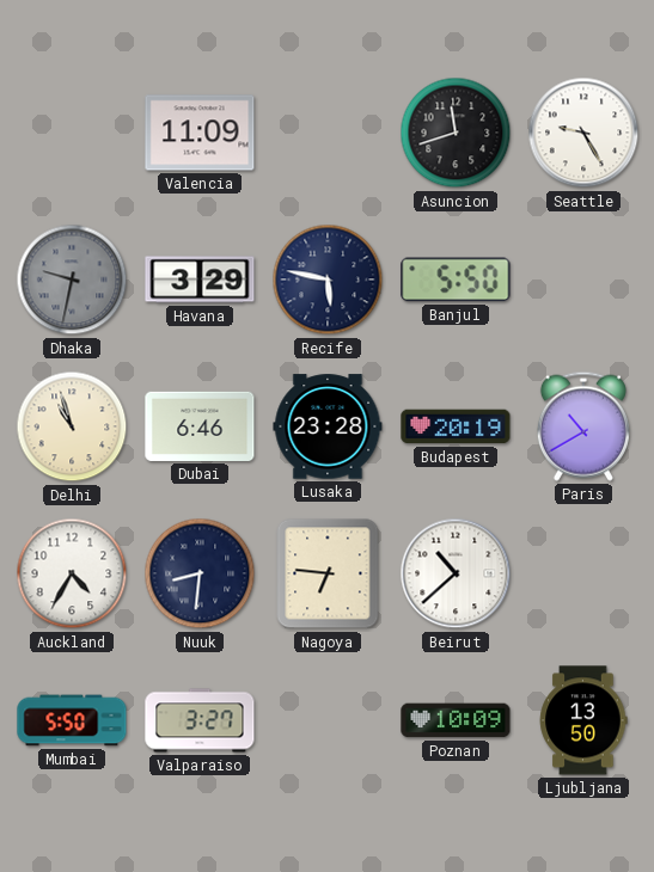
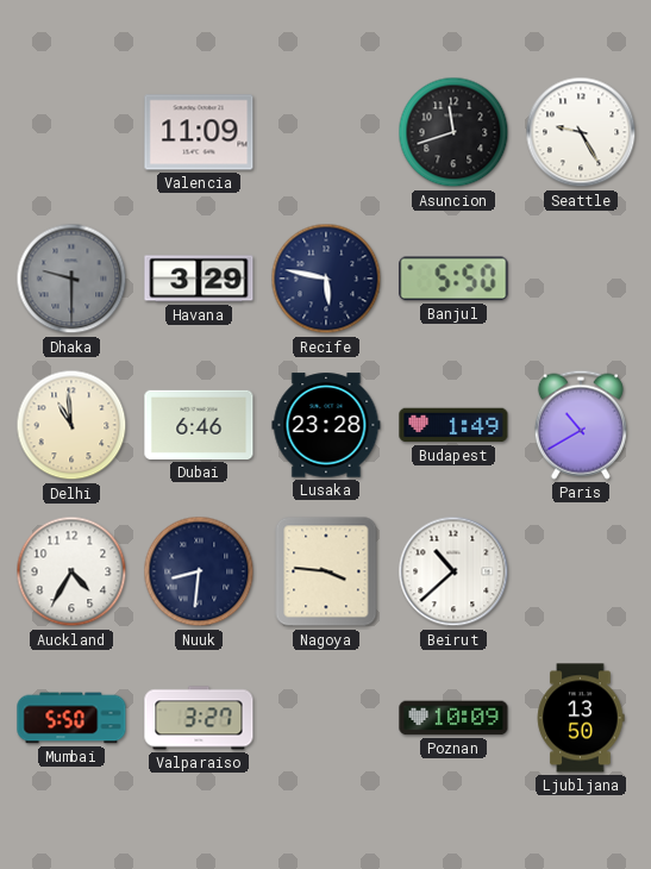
Dhaka: 9:32 -> 9:30 (71, 279)
Delhi: 10:57 -> 10:59 (71, 425)
Budapest: 20:19 -> 1:49 (453, 425)
Nagoya: 6:46 -> 3:46 (326, 571)
